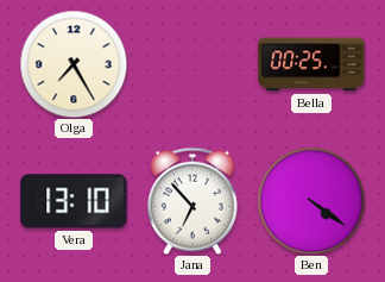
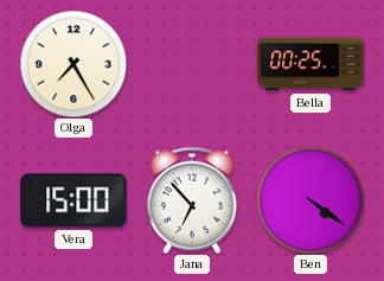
Vera: 13:10 -> 15:00 (73, 200)
